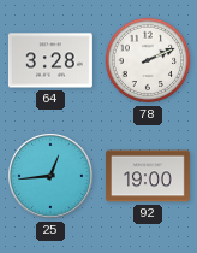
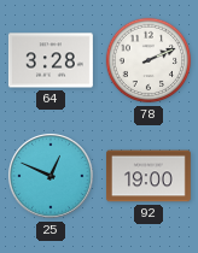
25: 12:44 -> 12:49 (52, 177)
